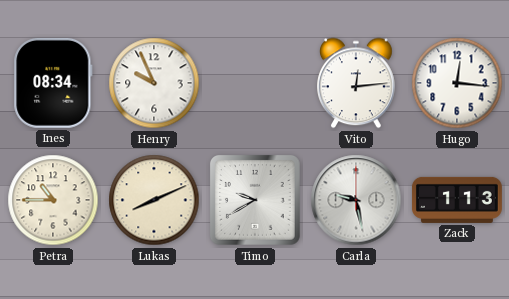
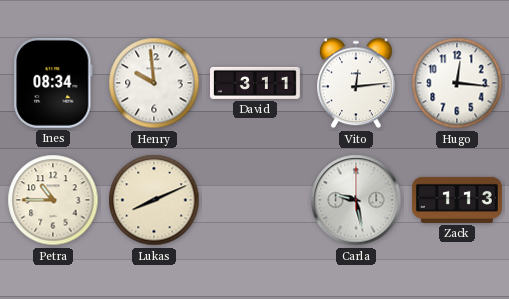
Henry: 9:56 -> 9:59 (154, 83)
David: none -> 3:11 (256, 83)
Timo: 9:40 -> none (256, 201)
